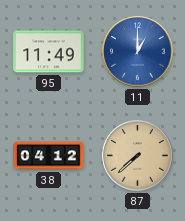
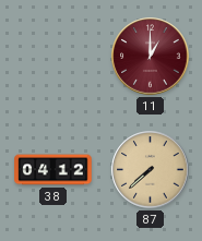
95: 11:49 -> none (49, 52)
11 dial: blue -> burgundy (151, 57)
